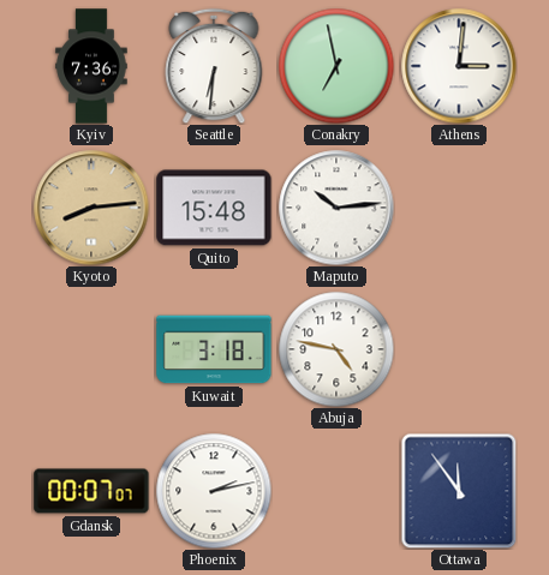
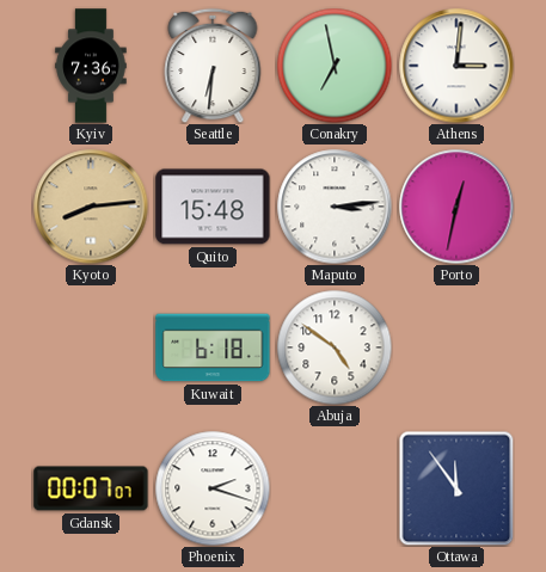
Maputo: 10:14 -> 3:14 (335, 207)
Porto: none -> 12:32 (456, 207)
Kuwait: 3:18 -> 6:18 (213, 347)
Abuja: 4:47 -> 4:51 (335, 347)
Phoenix: 2:13 -> 2:18 (213, 488)
